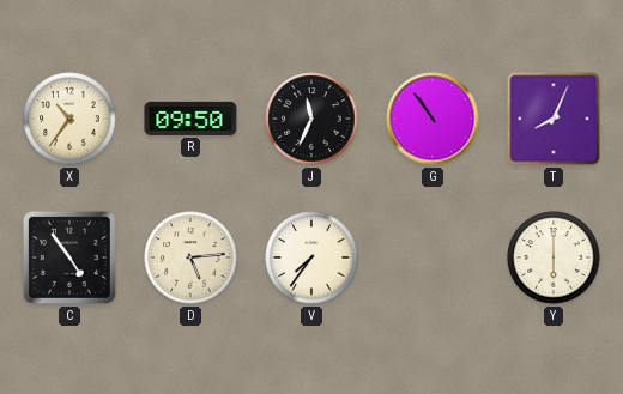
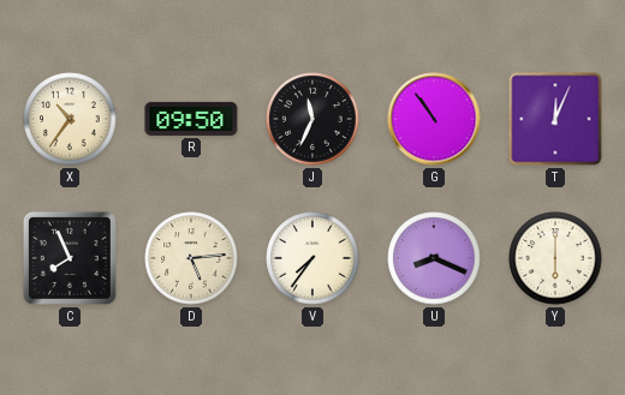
T: 8:04 -> 12:04 (555, 119)
C: 4:54 -> 7:56 (70, 258)
U: none -> 8:19 (434, 258)
